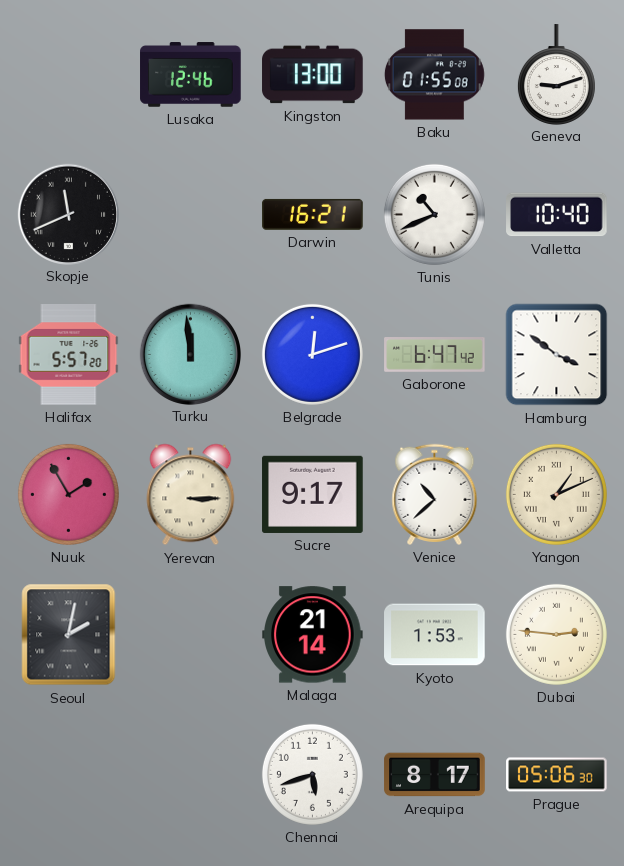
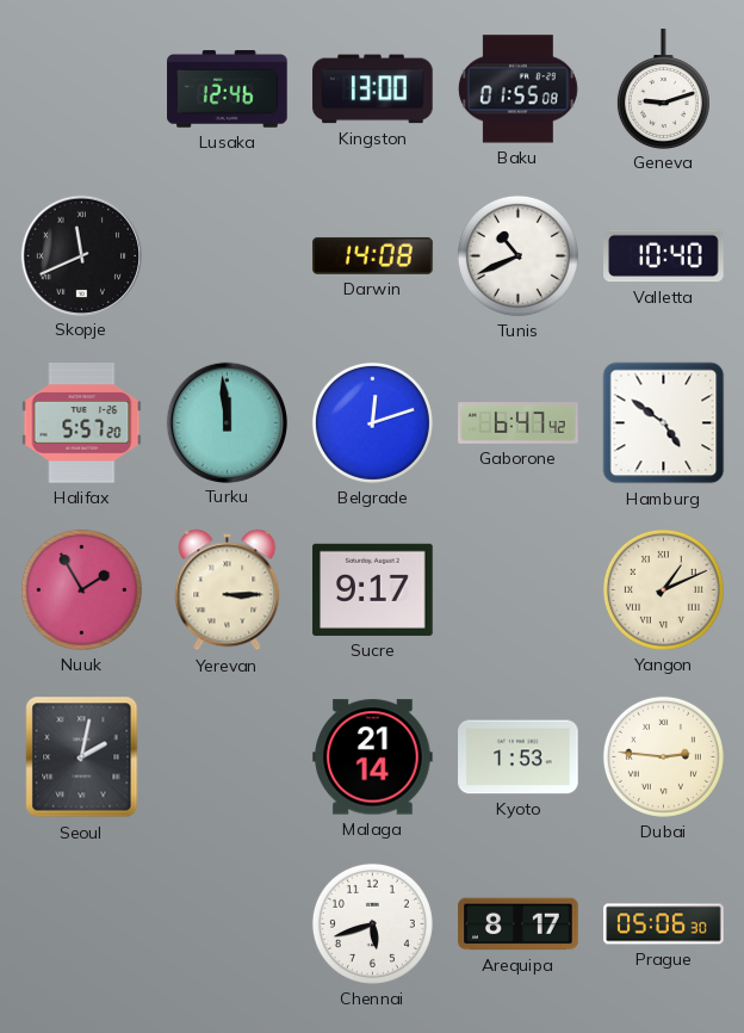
Darwin: 16:21 -> 14:08 (373, 255)
Hamburg: 3:51 -> 4:51 (664, 423)
Venice: 10:38 -> none (435, 494)
